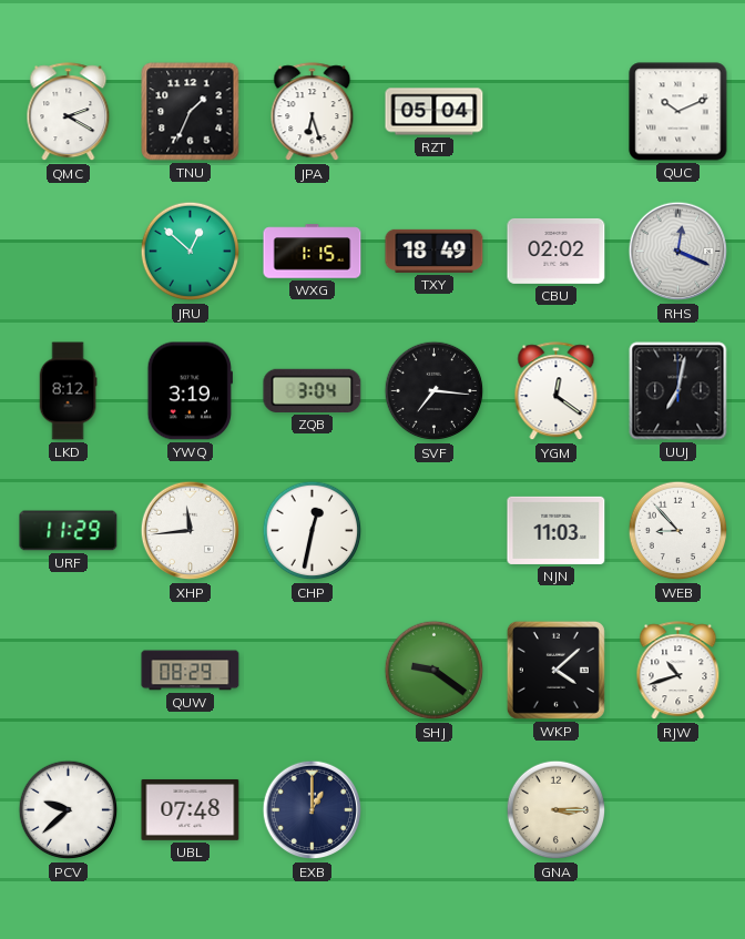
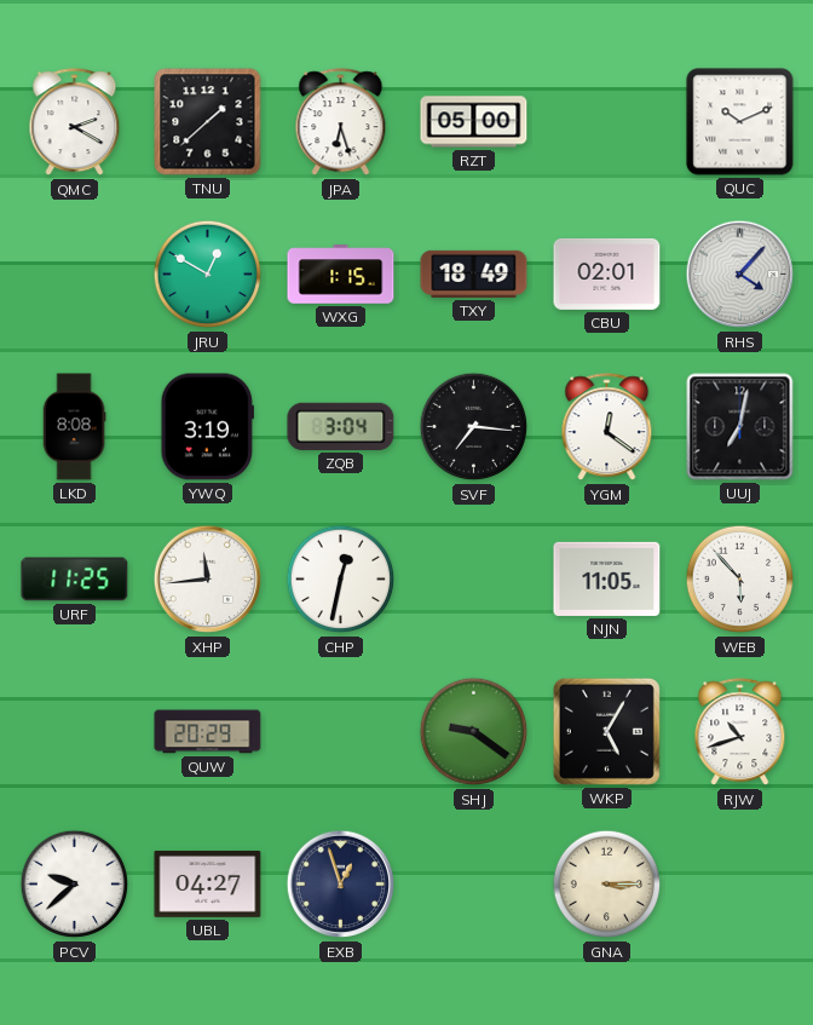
TNU: 1:34 -> 1:38 (208, 122)
RZT: 05:04 -> 05:00 (474, 122)
JRU: 12:52 -> 12:50 (208, 275)
CBU: 02:02 -> 02:01 (607, 273)
RHS: 12:19 -> 4:07 (740, 275)
LKD: 8:12 -> 8:08 (74, 427)
URF: 11:29 -> 11:25 (75, 580)
NJN: 11:03 -> 11:05 (607, 578)
WEB: 8:53 -> 5:53 (740, 580)
QUW: 08:29 -> 20:29 (208, 732)
WKP: 4:08 -> 5:05 (606, 731)
UBL: 07:48 -> 04:27 (208, 885)
EXB: 1:00 -> 12:57 (341, 885)
